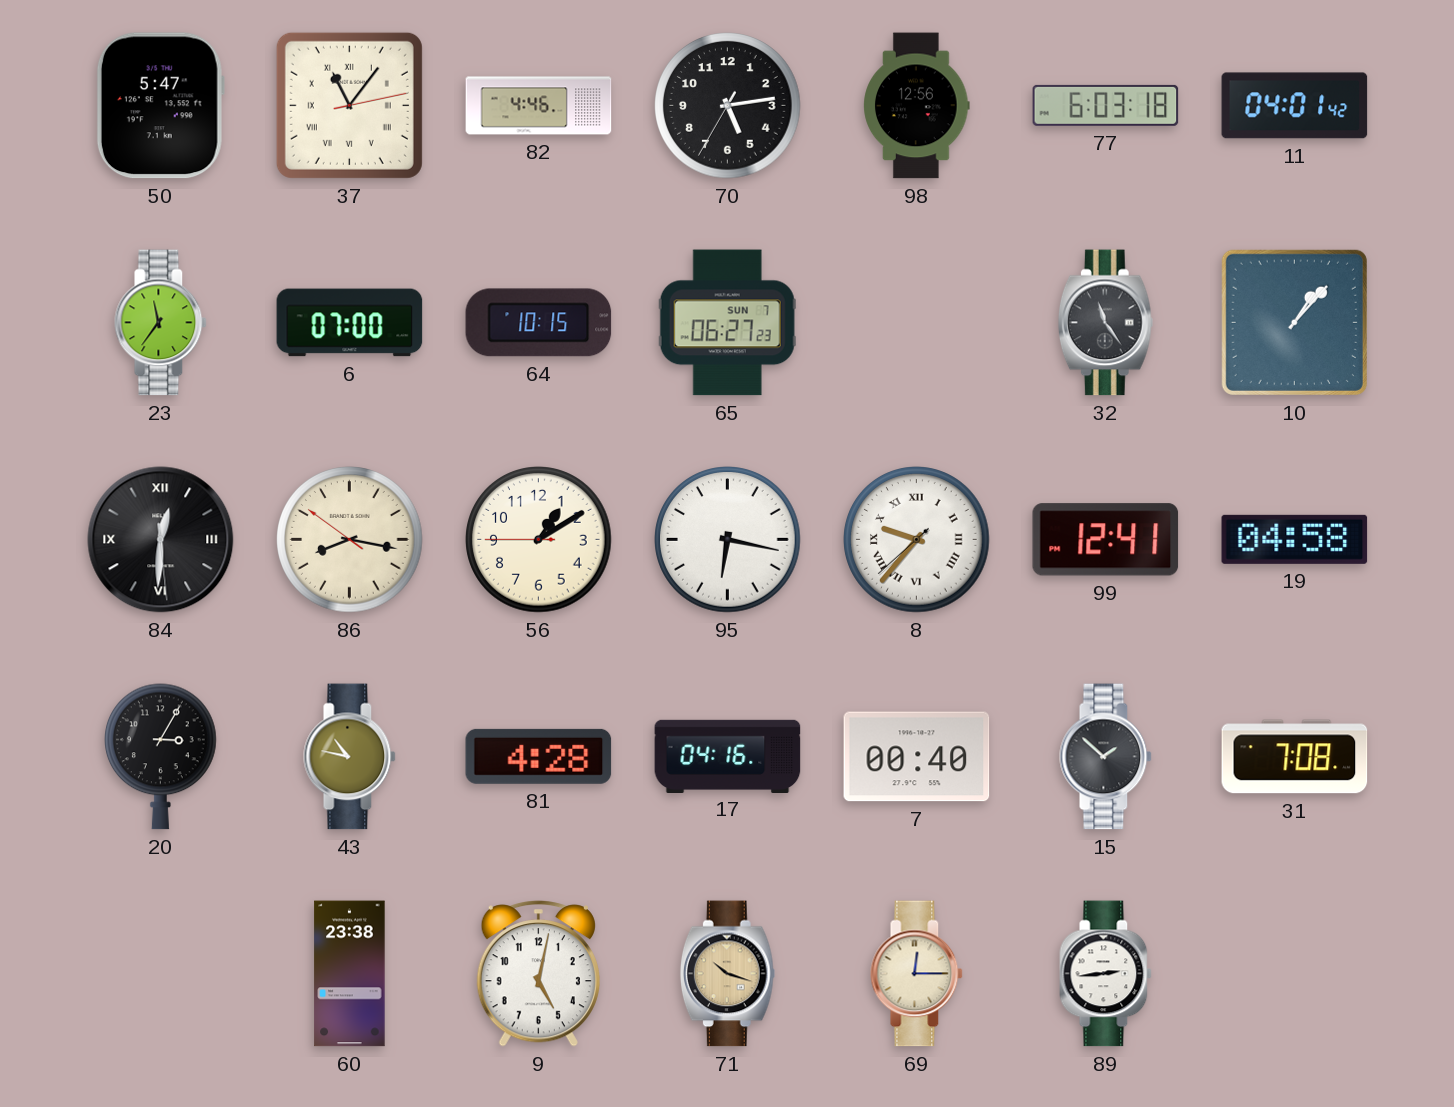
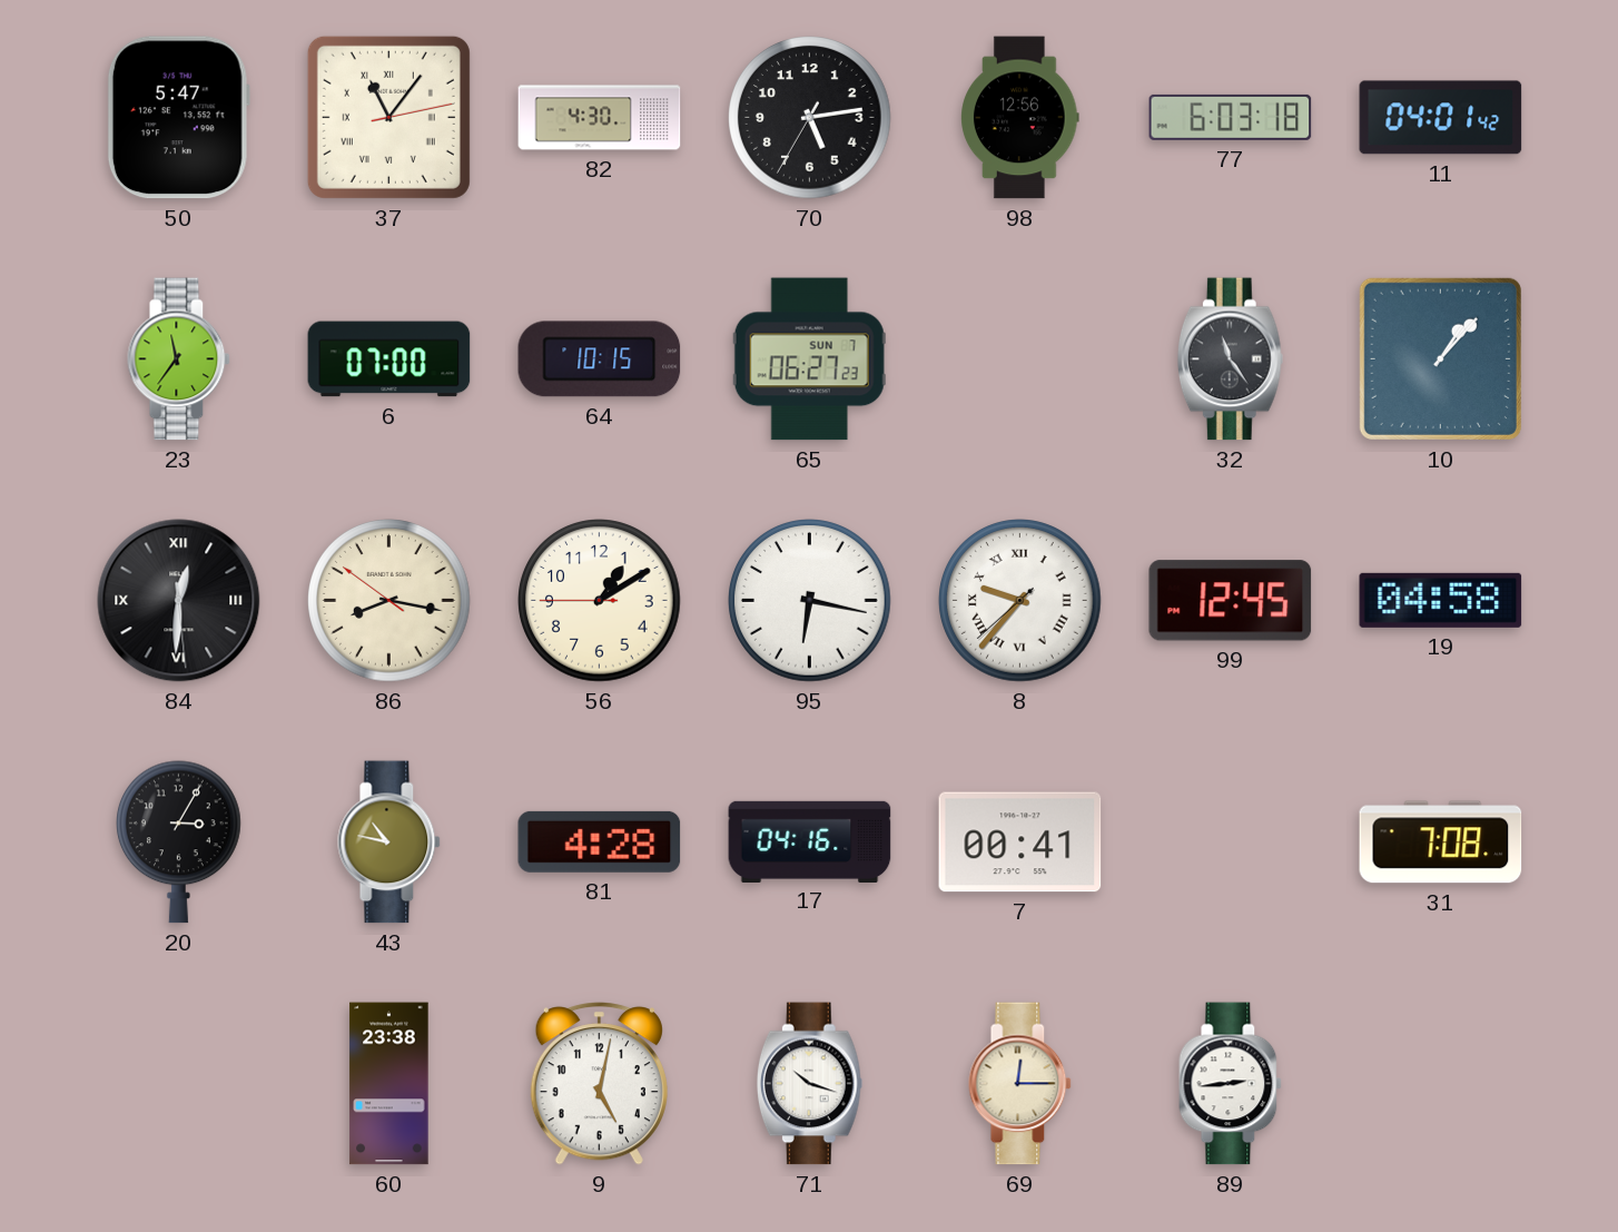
82: 4:46 -> 4:30 (600, 118)
99: 12:41 -> 12:45 (1231, 601)
7: 00:40 -> 00:41 (1020, 842)
15: 1:52 -> none (1106, 757)
71 dial: champagne -> white (809, 1084)
